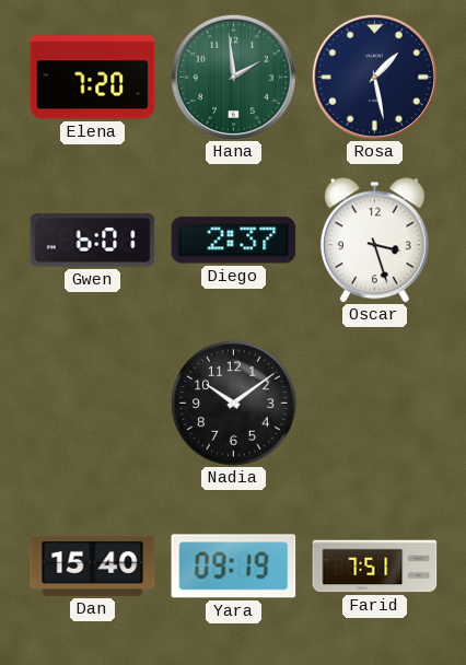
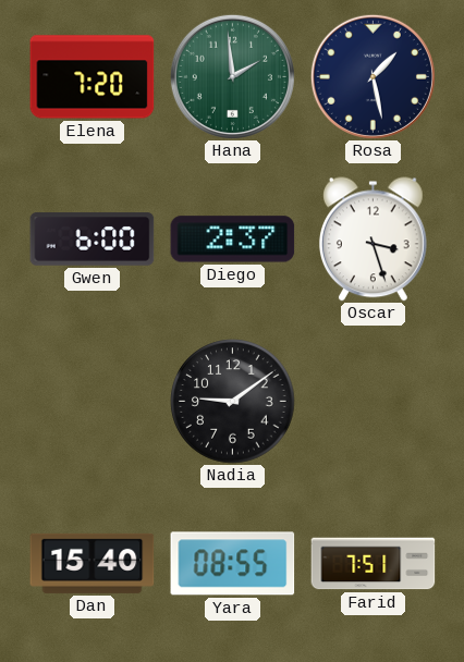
Gwen: 6:01 -> 6:00 (93, 240)
Nadia: 10:09 -> 9:09 (233, 402)
Yara: 09:19 -> 08:55 (233, 564)
